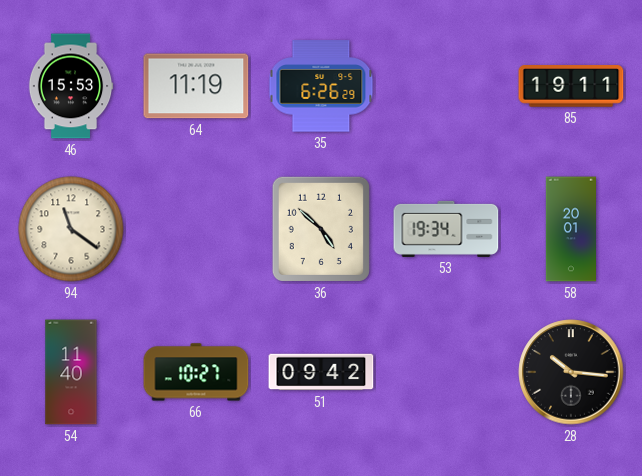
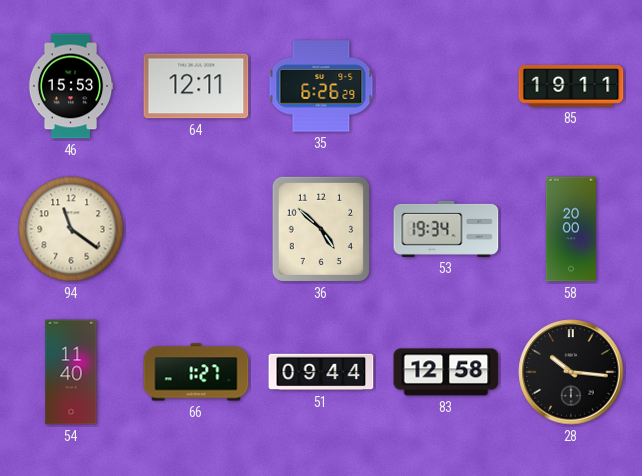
64: 11:19 -> 12:11 (196, 86)
58: 20:01 -> 20:00 (570, 229)
66: 10:27 -> 1:27 (196, 372)
51: 09:42 -> 09:44 (321, 372)
83: none -> 12:58 (446, 372)
